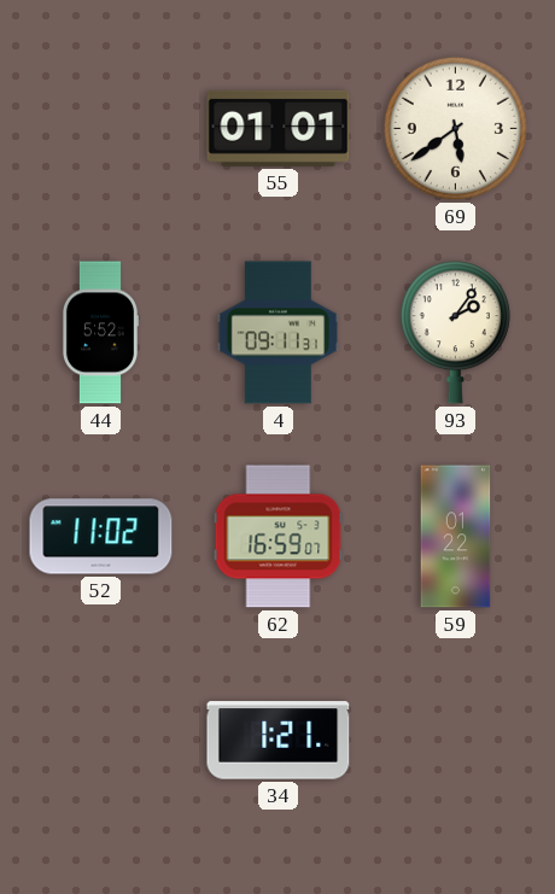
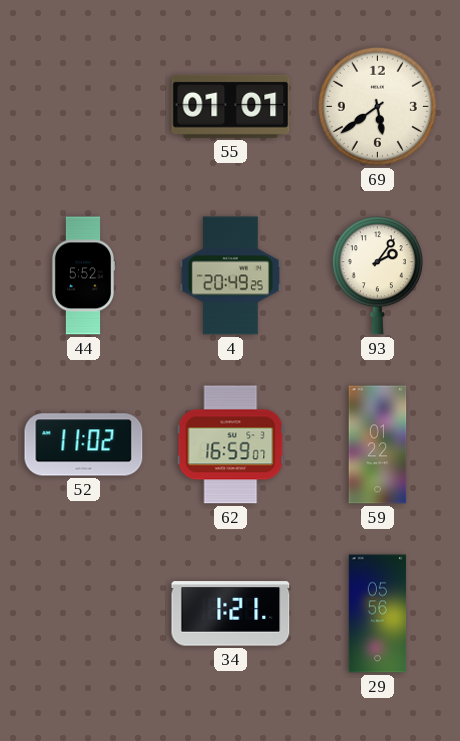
4: 09:11 -> 20:49 (230, 276)
29: none -> 05:56 (378, 614)
